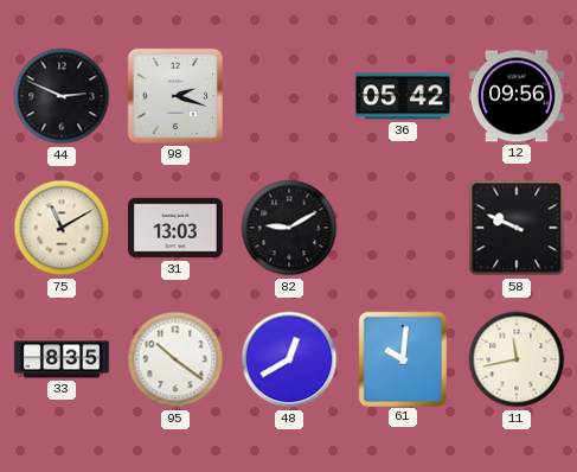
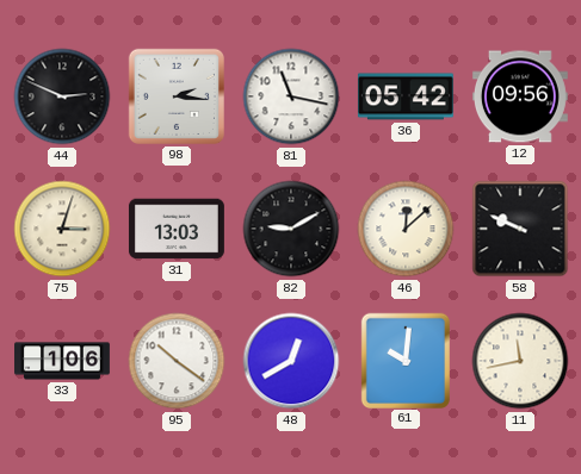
98: 2:18 -> 2:16 (177, 96)
81: none -> 11:17 (291, 96)
75: 11:10 -> 3:03 (62, 229)
46: none -> 12:08 (406, 229)
33: 8:35 -> 1:06 (63, 361)
